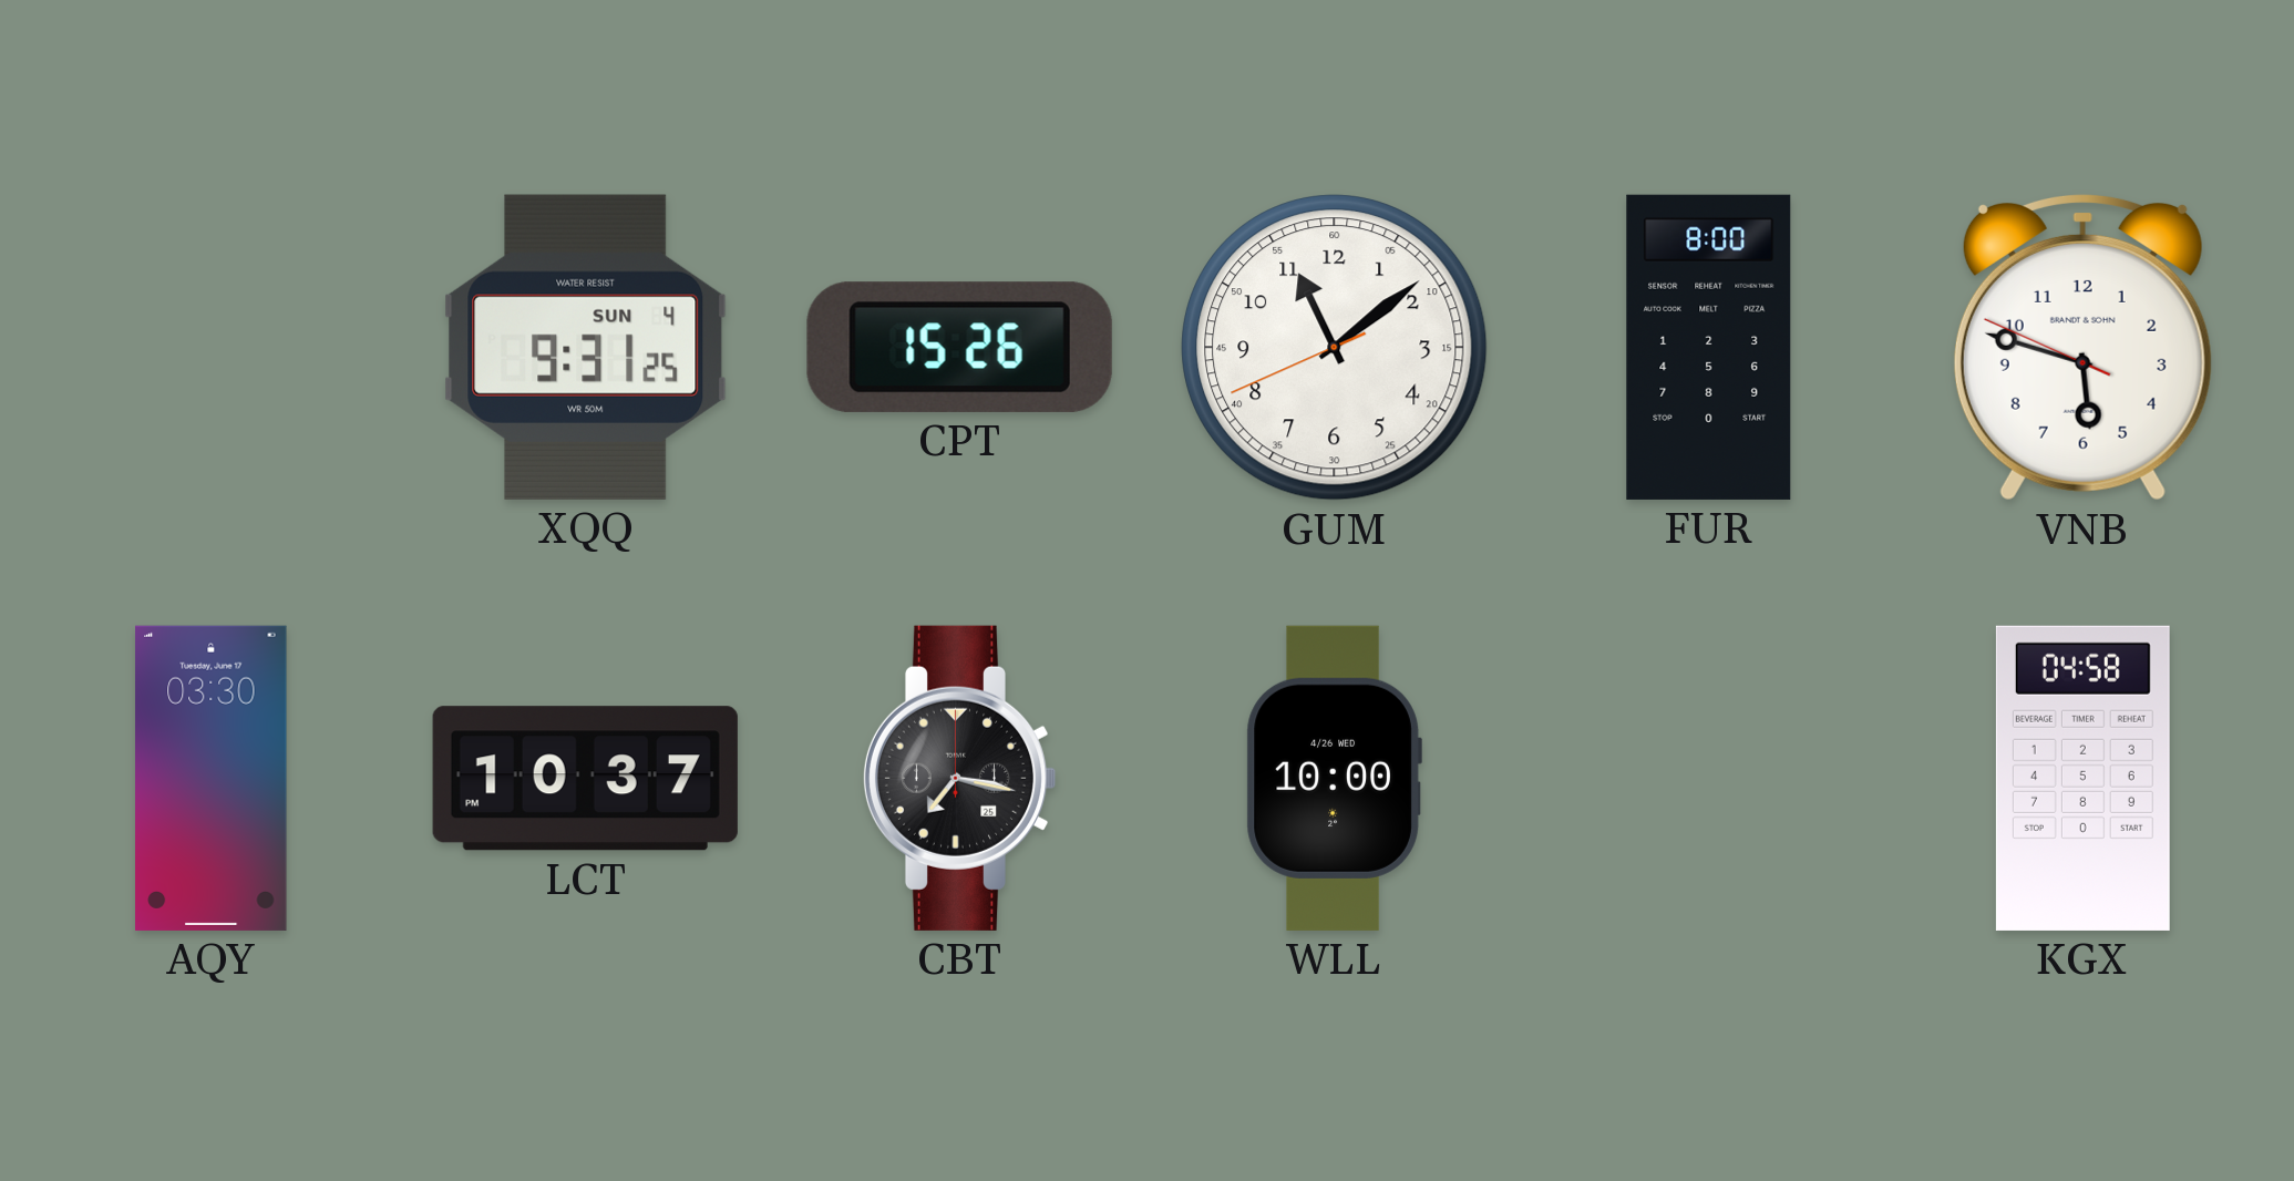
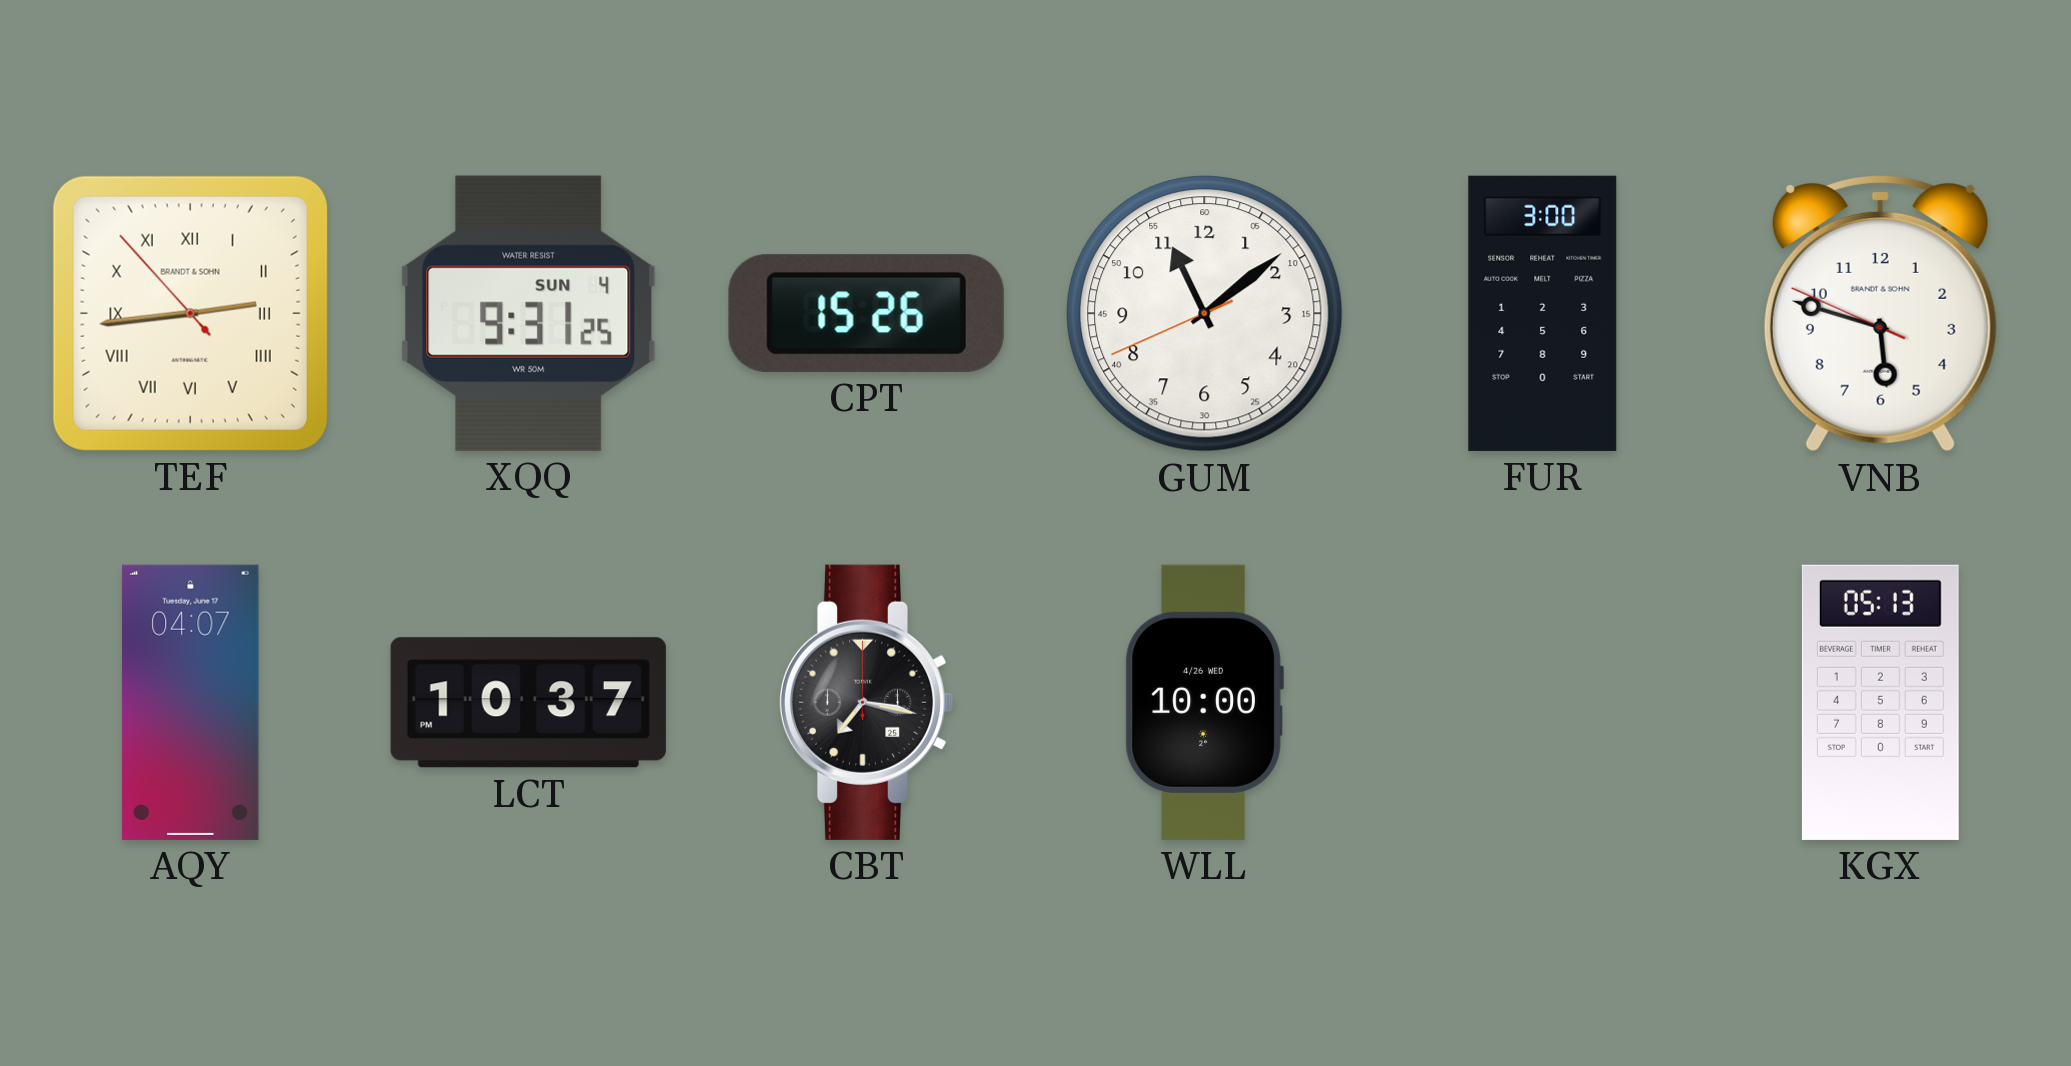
TEF: none -> 2:43 (190, 313)
FUR: 8:00 -> 3:00 (1543, 313)
AQY: 03:30 -> 04:07 (191, 702)
KGX: 04:58 -> 05:13 (1880, 702)
